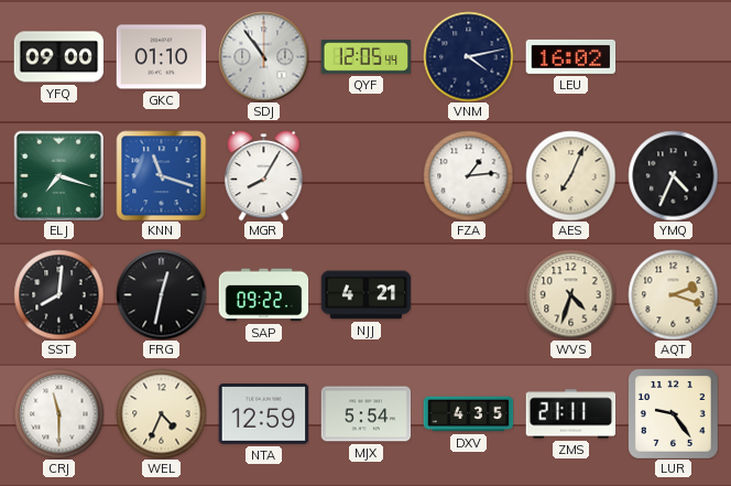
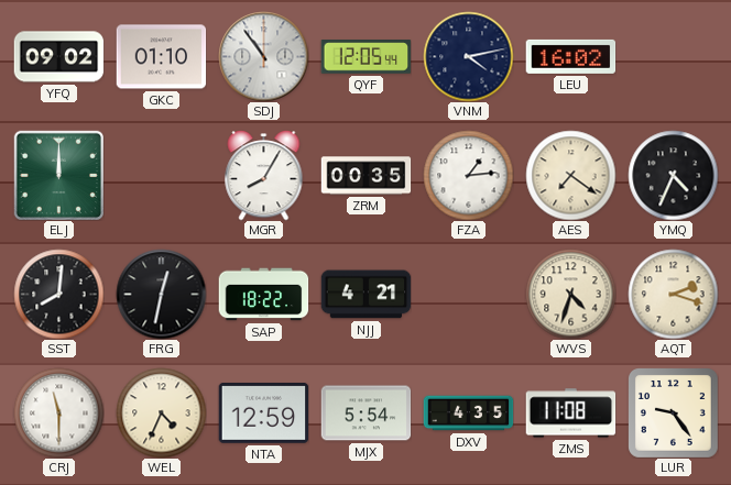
YFQ: 09:00 -> 09:02 (58, 57)
ELJ: 7:18 -> 12:00 (58, 175)
KNN: 11:18 -> none (161, 175)
ZRM: none -> 00:35 (365, 176)
AES: 7:04 -> 7:21 (570, 175)
SAP: 09:22 -> 18:22 (263, 295)
ZMS: 21:11 -> 11:08 (570, 414)
